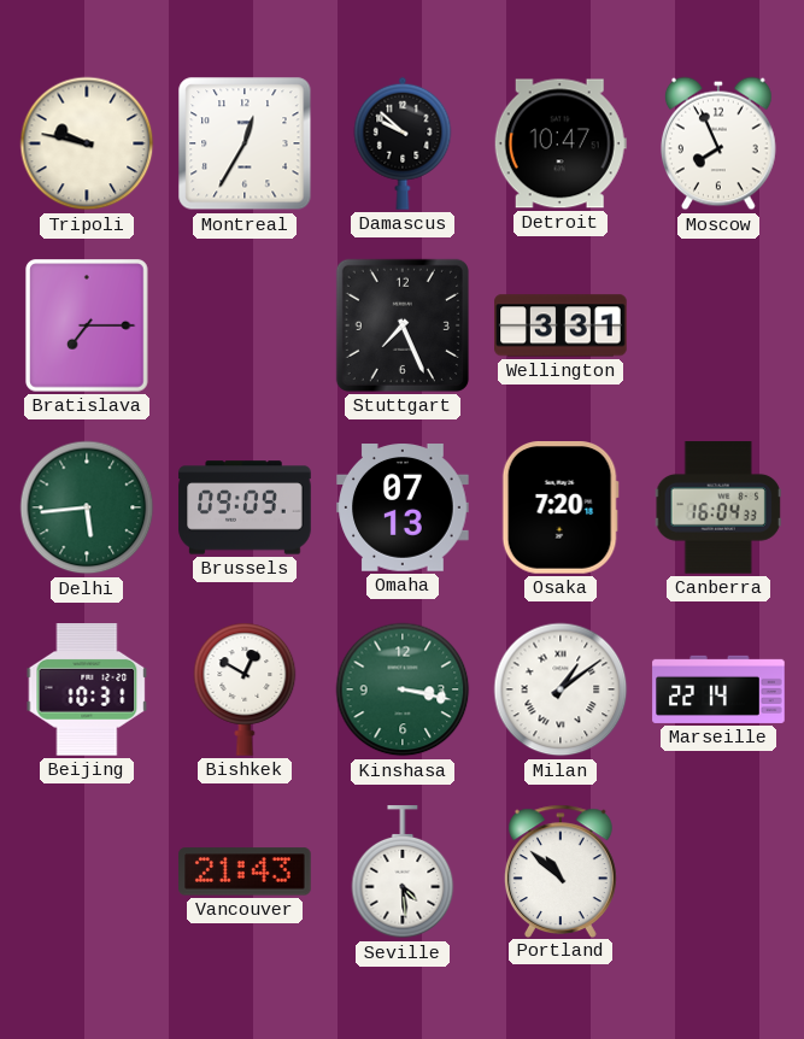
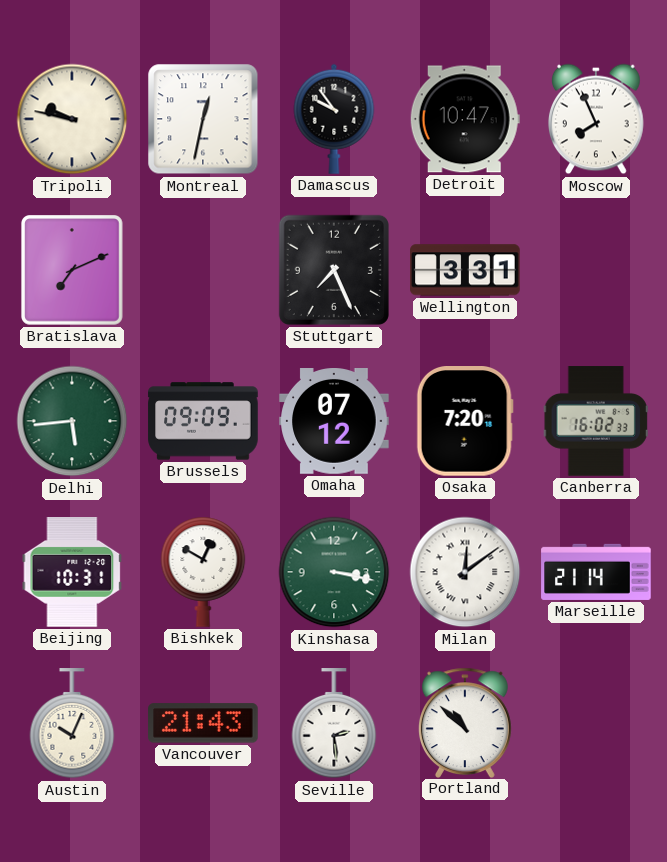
Montreal: 12:35 -> 12:32 (203, 119)
Damascus: 9:52 -> 9:54 (334, 119)
Bratislava: 7:15 -> 7:11 (73, 271)
Omaha: 07:13 -> 07:12 (334, 422)
Canberra: 16:04 -> 16:02 (596, 421)
Milan: 1:09 -> 12:09 (465, 572)
Marseille: 22:14 -> 21:14 (596, 572)
Austin: none -> 10:04 (72, 724)
Seville: 4:29 -> 2:29 (334, 724)
